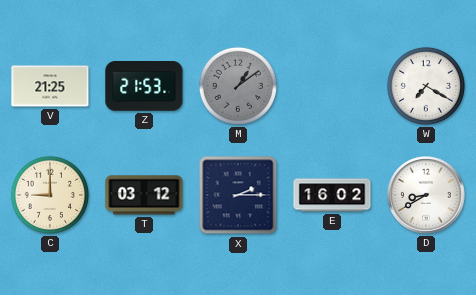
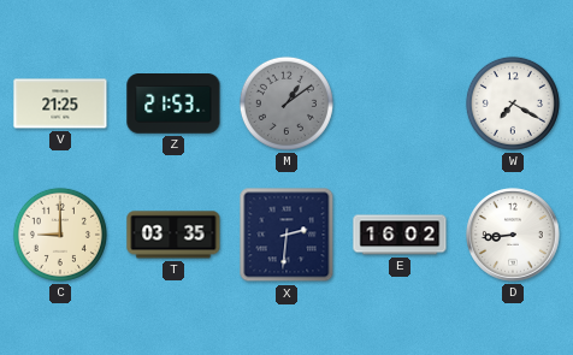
T: 03:12 -> 03:35 (173, 235)
X: 2:15 -> 2:31 (286, 235)
D: 8:40 -> 8:44 (513, 235)
